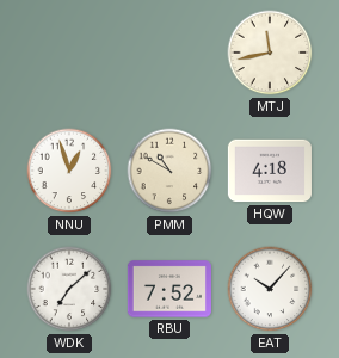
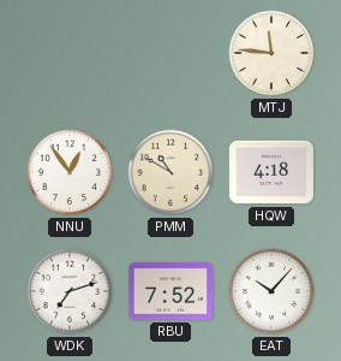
MTJ: 11:43 -> 11:46 (271, 53)
NNU: 12:57 -> 12:54 (70, 172)
WDK: 7:08 -> 7:12 (70, 291)
